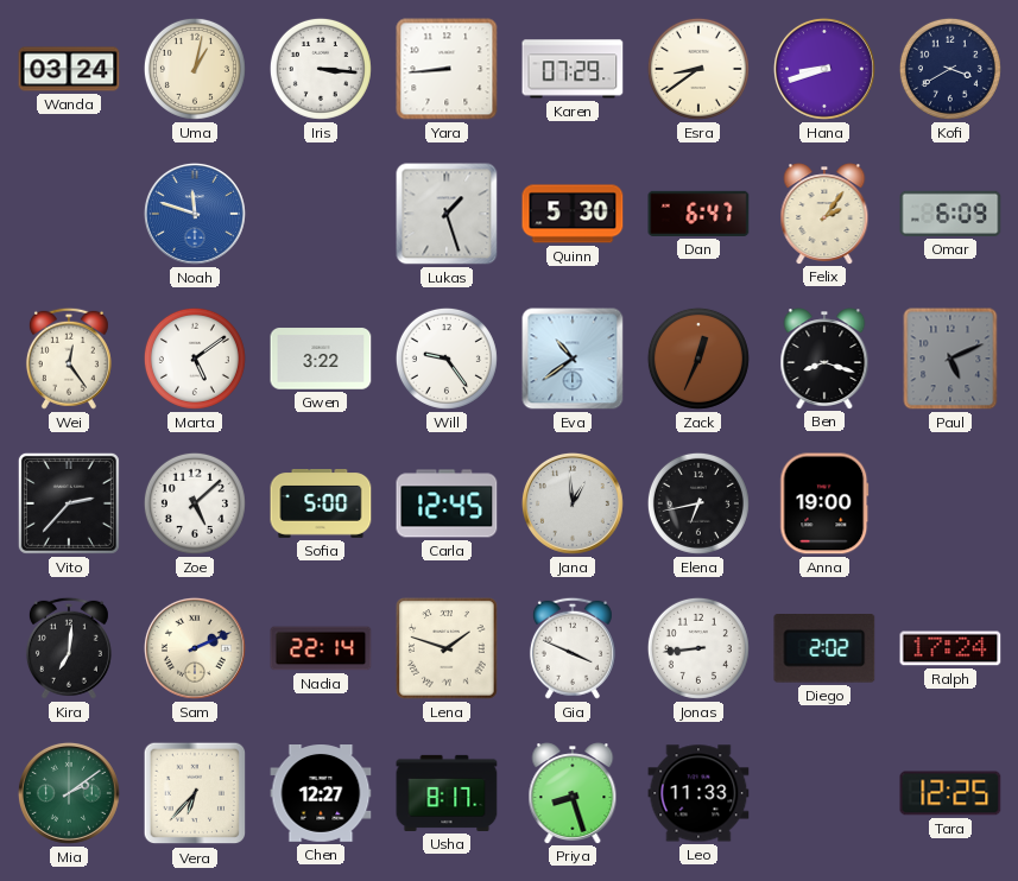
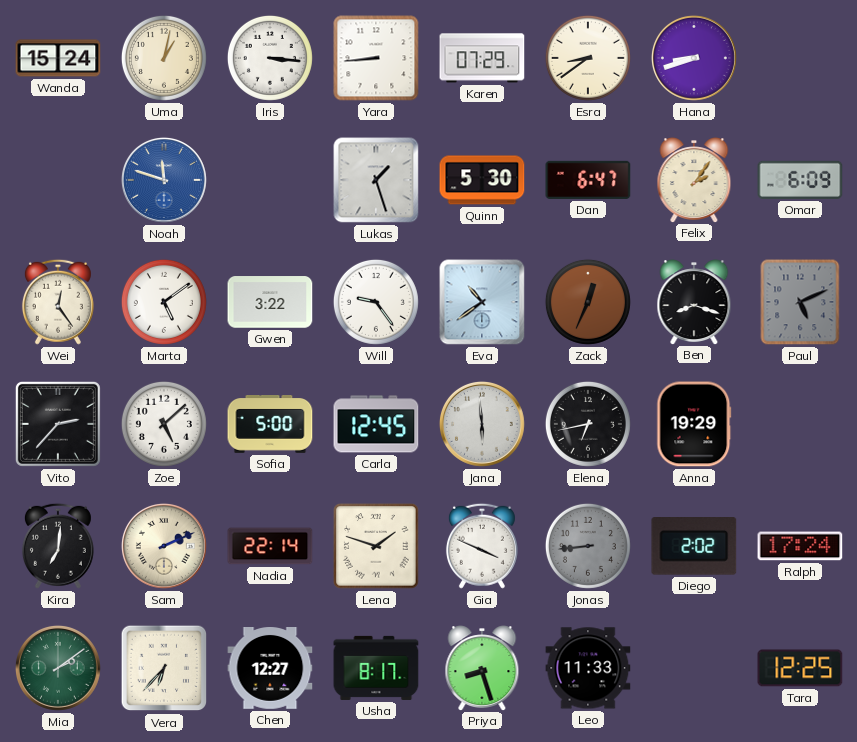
Wanda: 03:24 -> 15:24 (58, 58)
Kofi: 3:40 -> none (950, 69)
Jana: 12:59 -> 5:59 (482, 424)
Anna: 19:00 -> 19:29 (694, 424)
Jonas dial: white -> grey (588, 546)
